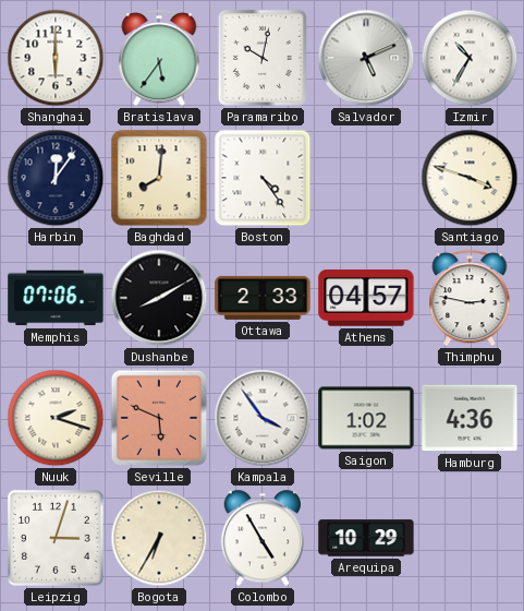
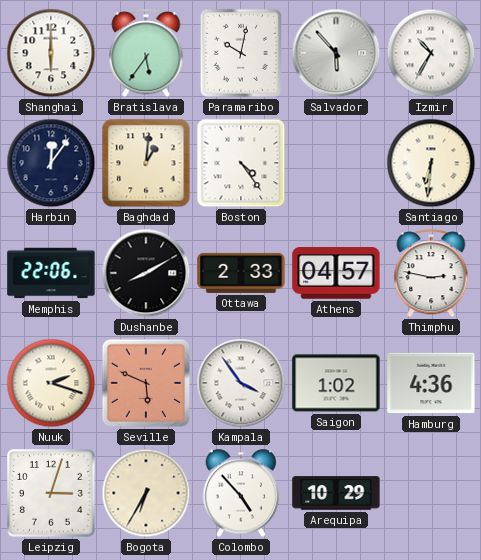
Salvador: 5:11 -> 5:53 (336, 53)
Baghdad: 8:01 -> 1:01 (146, 163)
Santiago: 3:48 -> 6:31 (431, 163)
Memphis: 07:06 -> 22:06 (51, 273)
Colombo: 4:55 -> 4:53 (241, 493)
